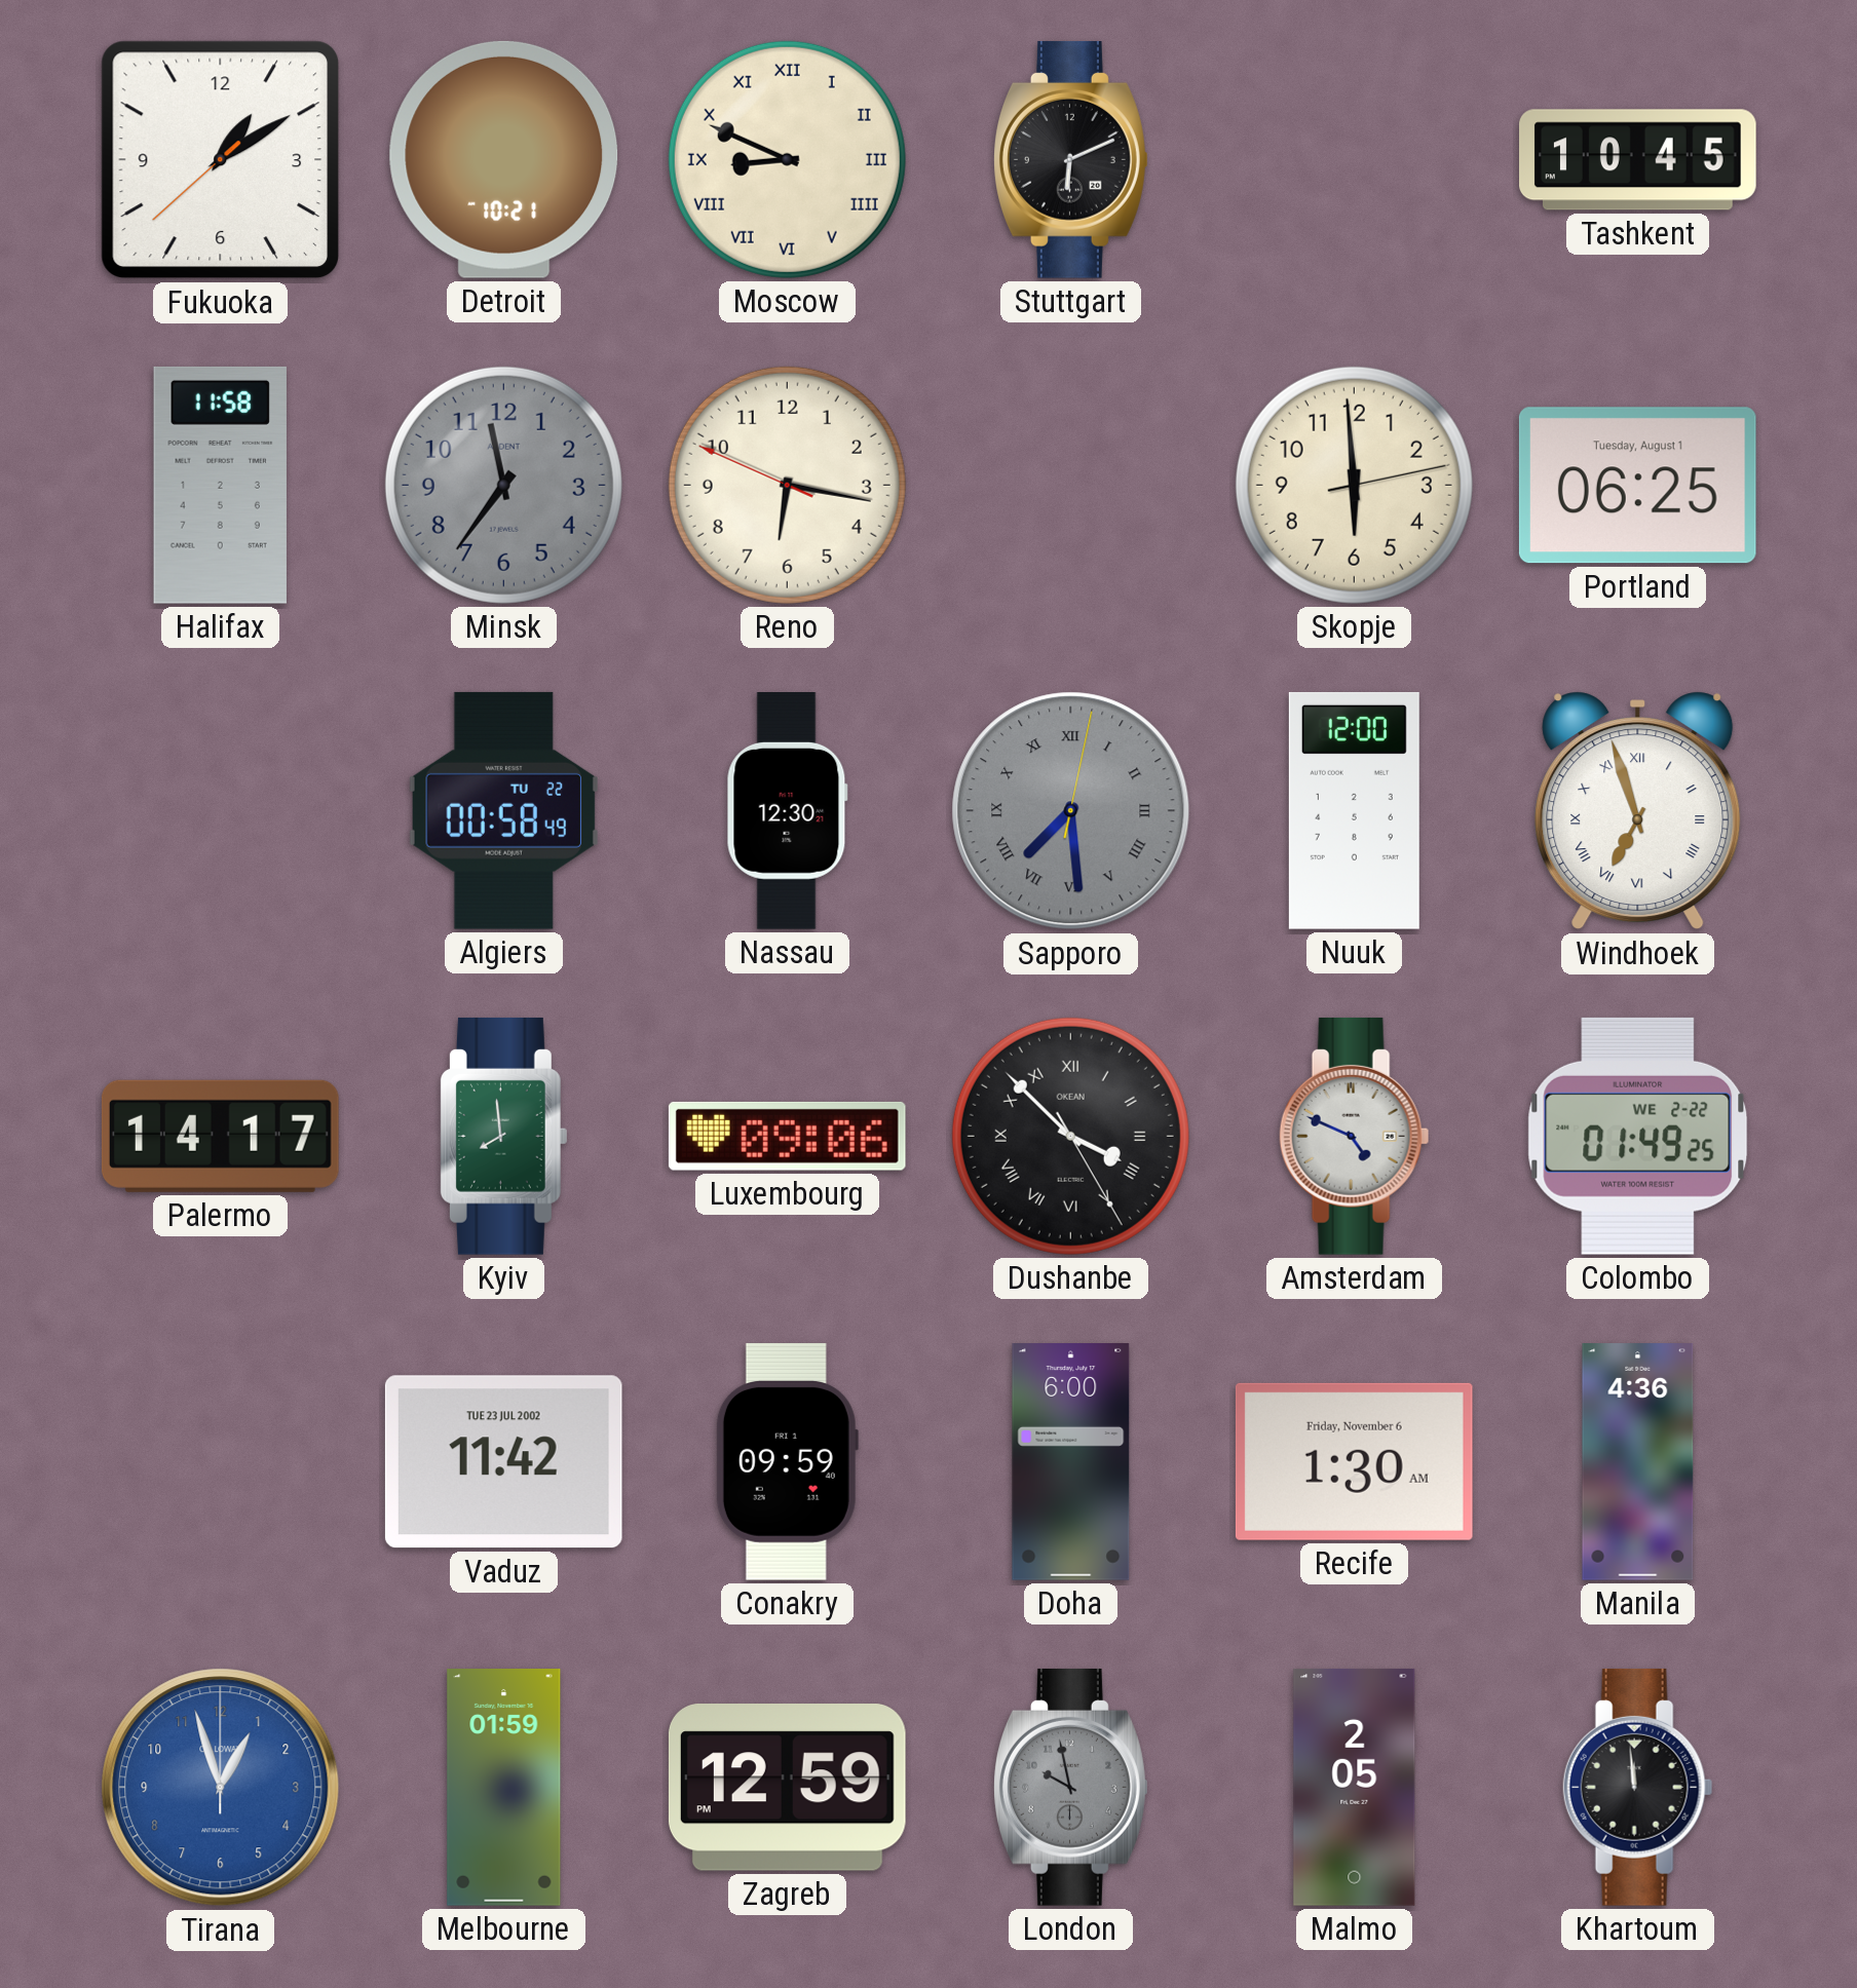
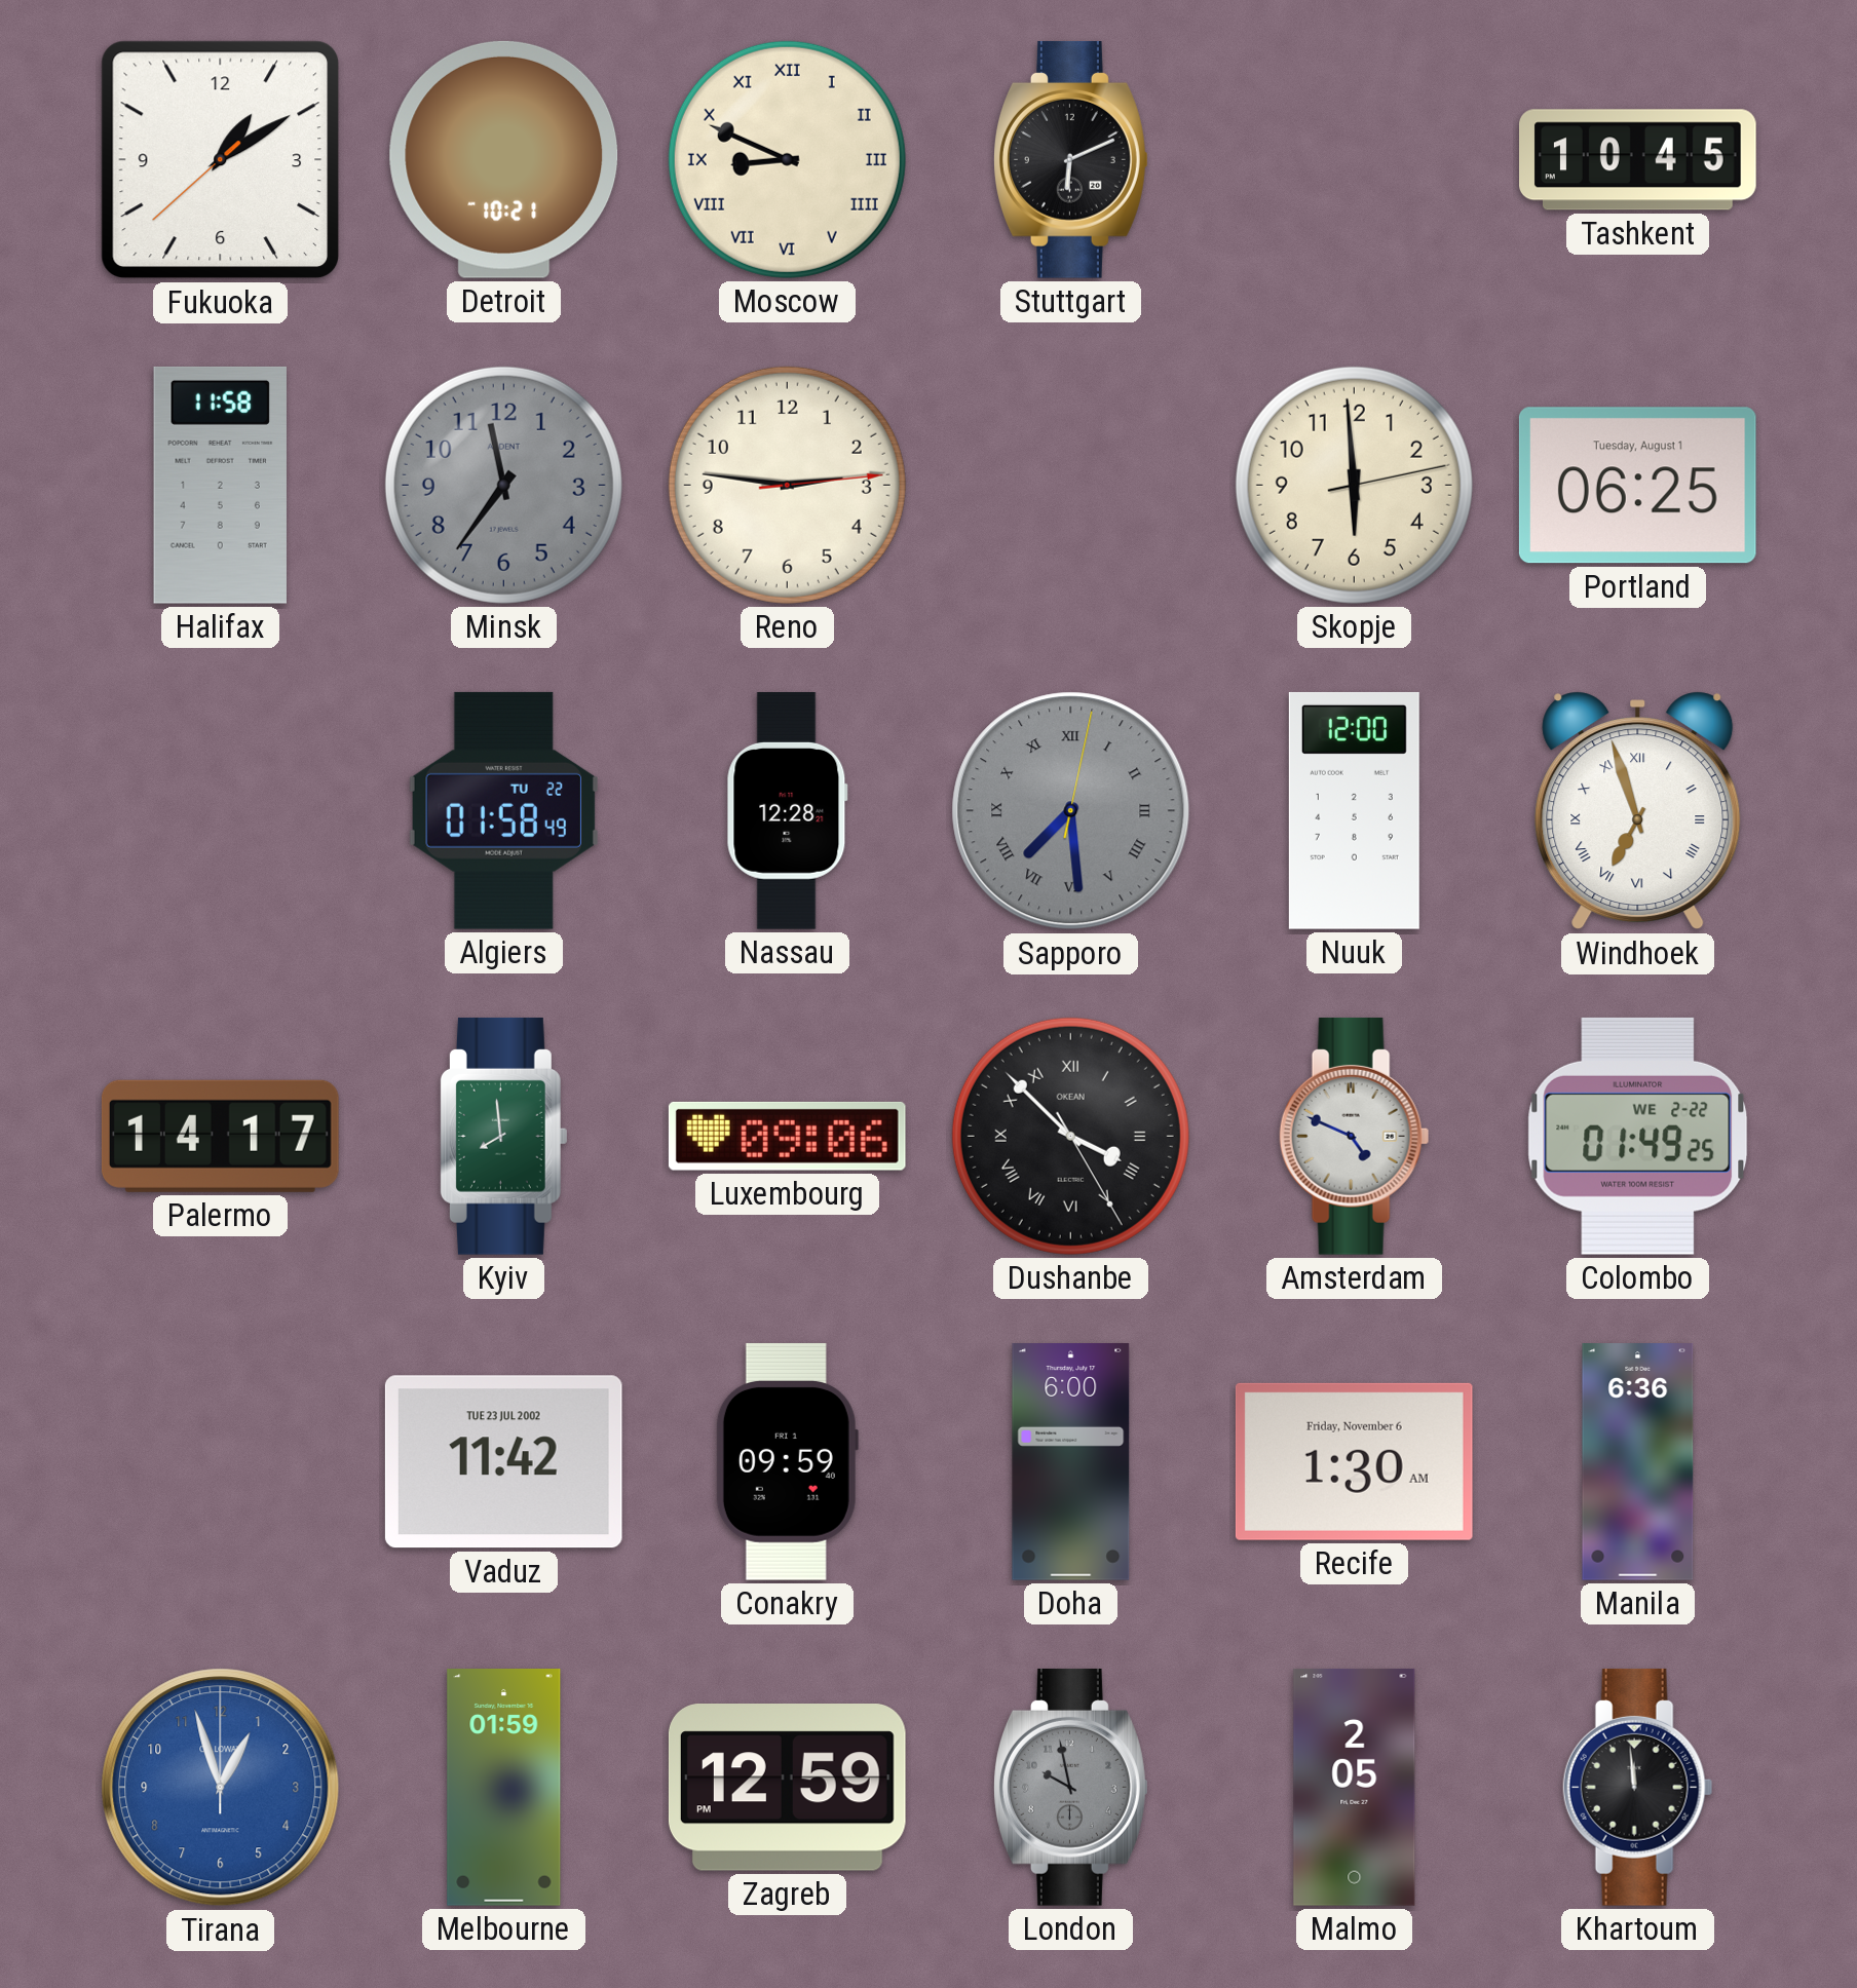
Reno: 6:16 -> 2:46 (787, 485)
Algiers: 00:58 -> 01:58 (503, 810)
Nassau: 12:30 -> 12:28 (787, 811)
Manila: 4:36 -> 6:36 (1638, 1462)
